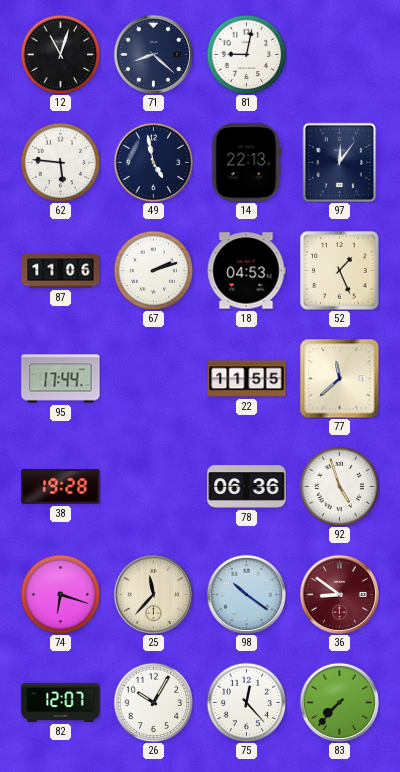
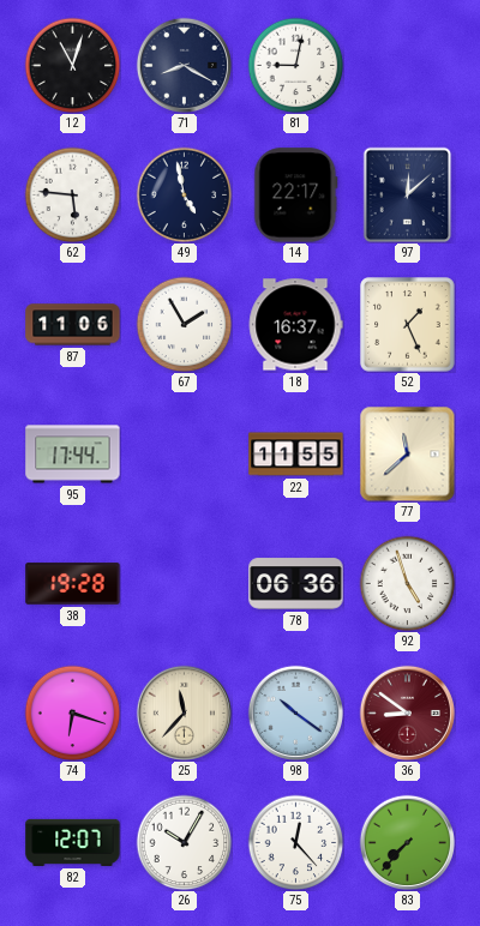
71: 8:22 -> 8:20 (184, 65)
14: 22:13 -> 22:17 (296, 196)
97: 12:06 -> 12:08 (408, 194)
67: 2:12 -> 1:55 (184, 324)
18: 04:53 -> 16:37 (295, 325)
